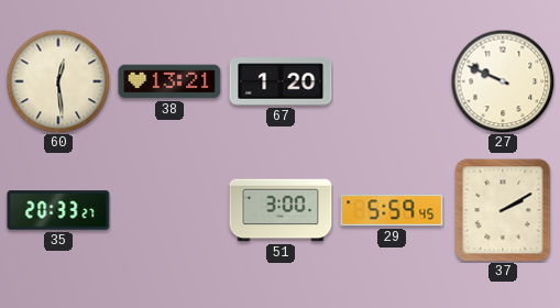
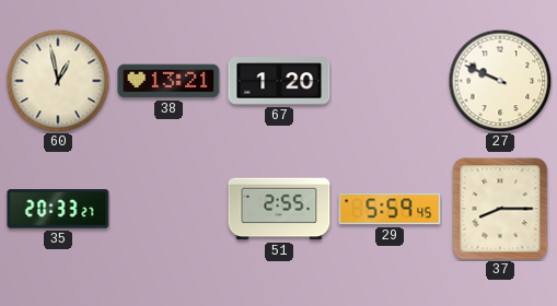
60: 12:29 -> 12:58 (58, 81)
51: 3:00 -> 2:55 (279, 209)
37: 2:10 -> 8:15 (500, 209)
